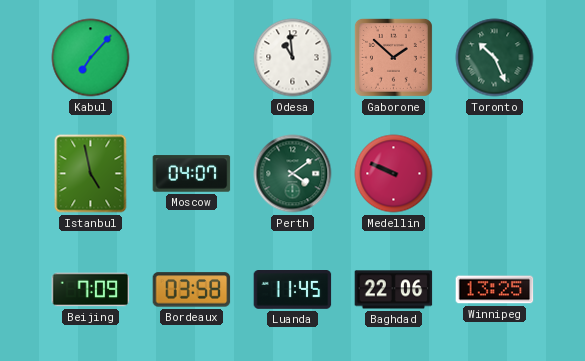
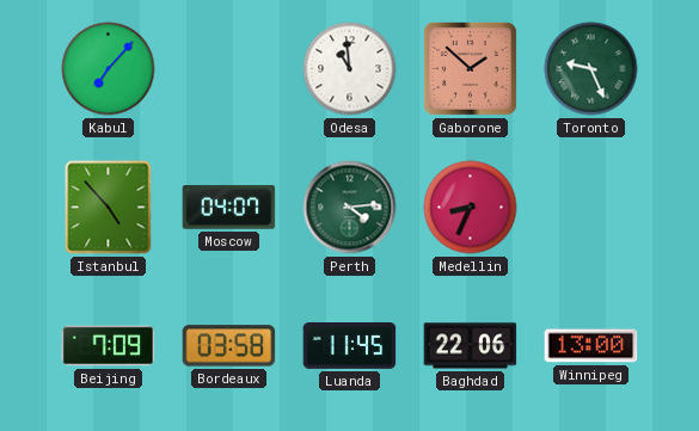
Toronto: 10:26 -> 9:26 (591, 69)
Istanbul: 4:58 -> 4:53 (109, 208)
Perth: 4:09 -> 4:14 (350, 208)
Medellin: 9:49 -> 8:34 (471, 208)
Winnipeg: 13:25 -> 13:00 (591, 346)
